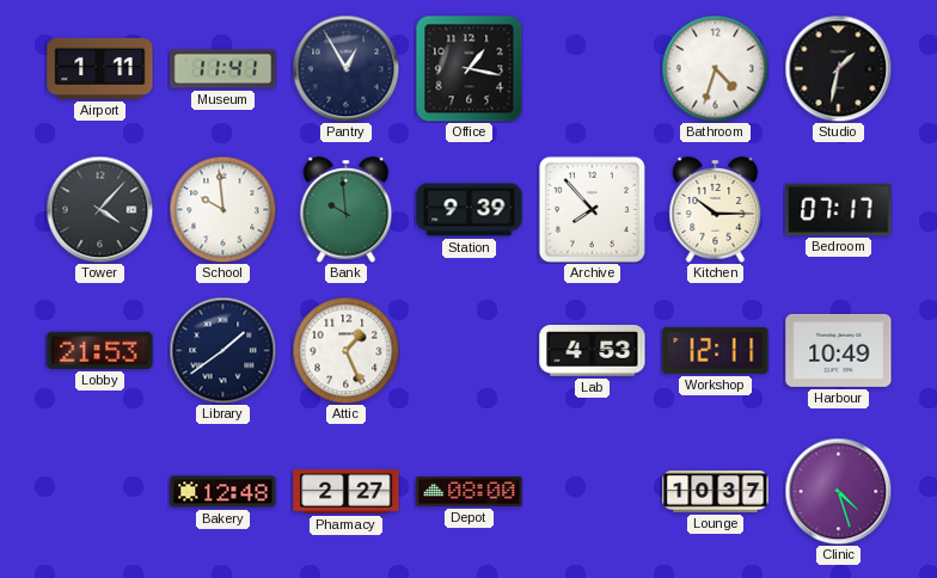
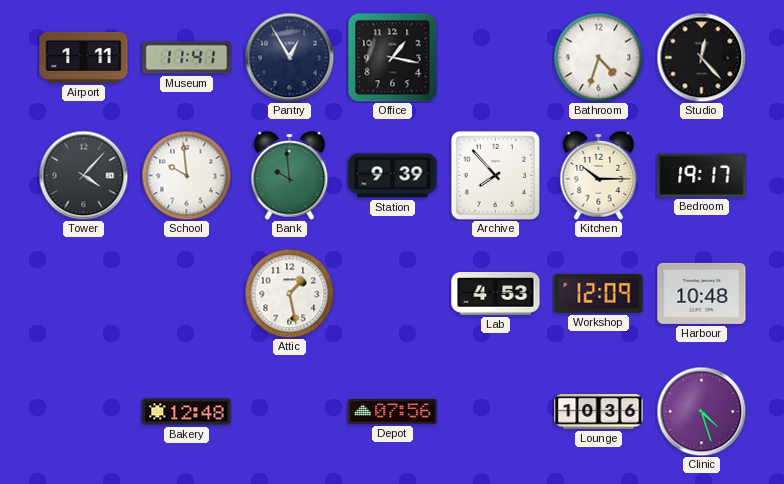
Studio: 1:32 -> 12:23 (701, 57)
Bedroom: 07:17 -> 19:17 (702, 175)
Lobby: 21:53 -> none (100, 350)
Library: 1:39 -> none (222, 350)
Attic: 1:26 -> 1:28 (289, 293)
Workshop: 12:11 -> 12:09 (599, 293)
Harbour: 10:49 -> 10:48 (702, 293)
Pharmacy: 2:27 -> none (347, 492)
Depot: 08:00 -> 07:56 (393, 412)
Lounge: 10:37 -> 10:36 (599, 412)
